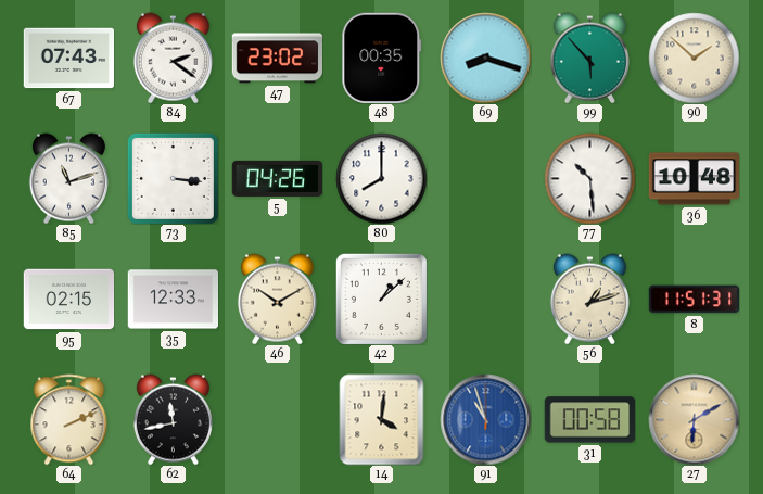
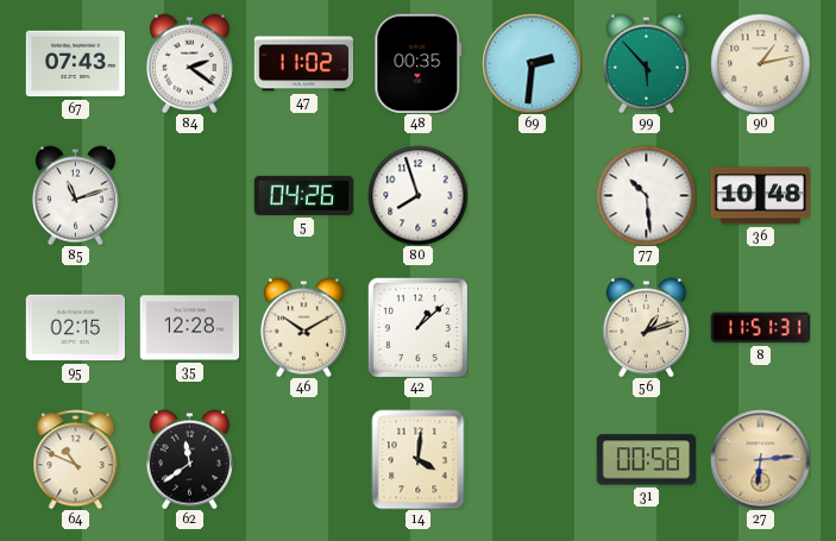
47: 23:02 -> 11:02 (303, 64)
69: 8:18 -> 2:31 (532, 63)
90: 1:52 -> 1:13 (760, 63)
73: 3:16 -> none (173, 178)
80: 8:00 -> 7:57 (417, 195)
35: 12:33 -> 12:28 (189, 328)
64: 2:11 -> 10:49 (76, 459)
62: 11:43 -> 11:39 (189, 459)
91: 10:57 -> none (485, 419)
27: 6:10 -> 6:14 (760, 459)
